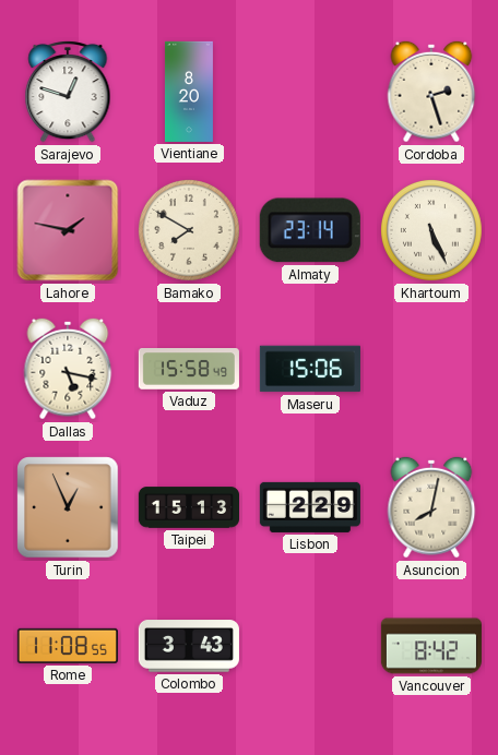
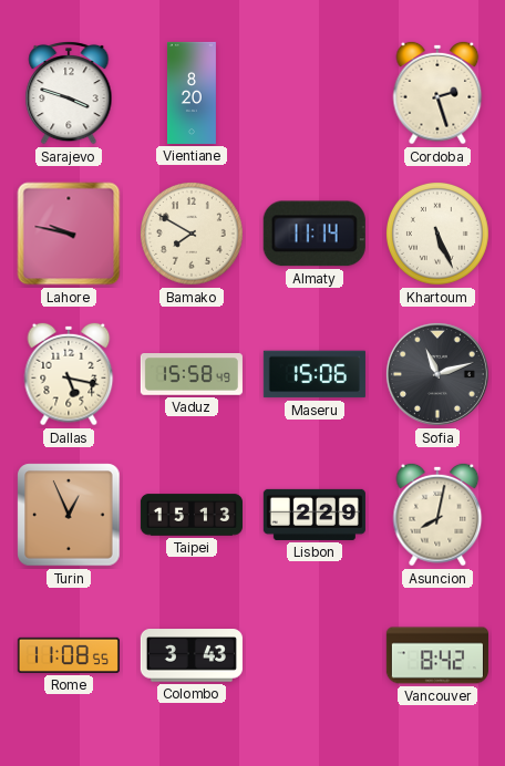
Sarajevo: 12:48 -> 3:48 (69, 93)
Lahore: 1:47 -> 9:47 (69, 234)
Almaty: 23:14 -> 11:14 (315, 234)
Sofia: none -> 11:12 (437, 374)
